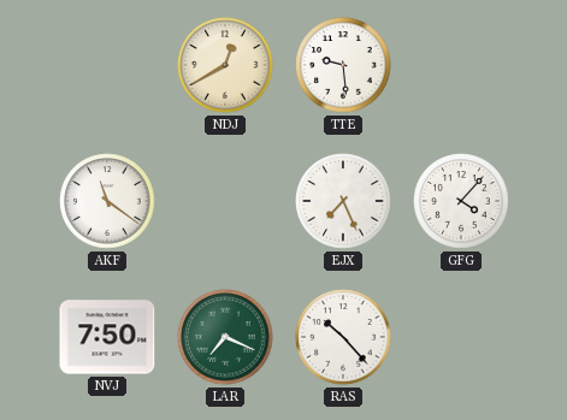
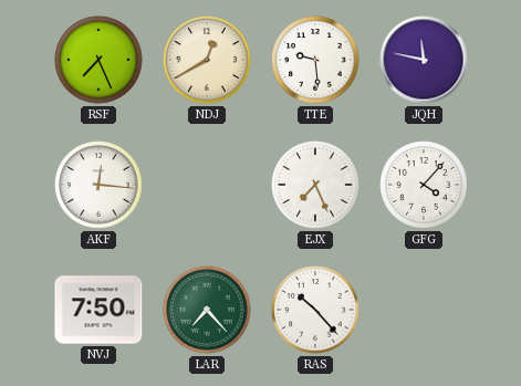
RSF: none -> 7:26 (98, 60)
JQH: none -> 11:47 (424, 60)
AKF: 11:21 -> 12:16 (98, 185)
LAR: 7:19 -> 7:23 (207, 310)
